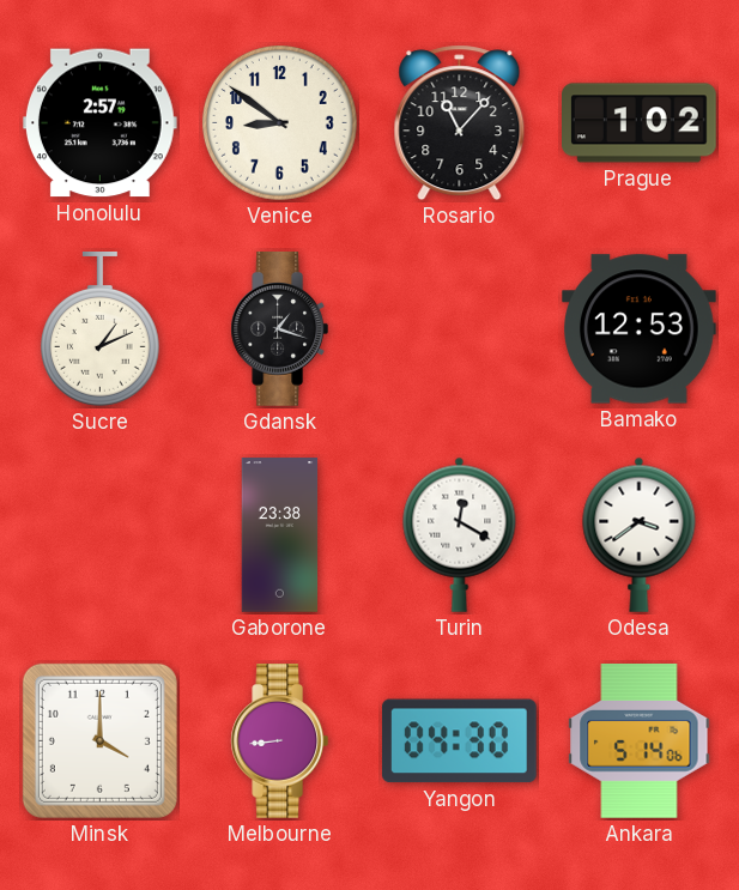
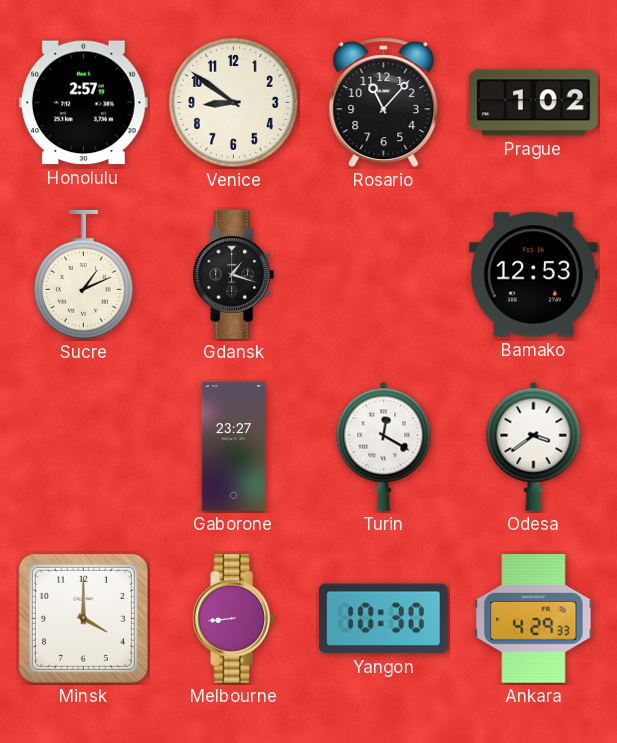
Gaborone: 23:38 -> 23:27 (234, 447)
Yangon: 04:30 -> 10:30 (383, 619)
Ankara: 5:14 -> 4:29 (534, 619)
